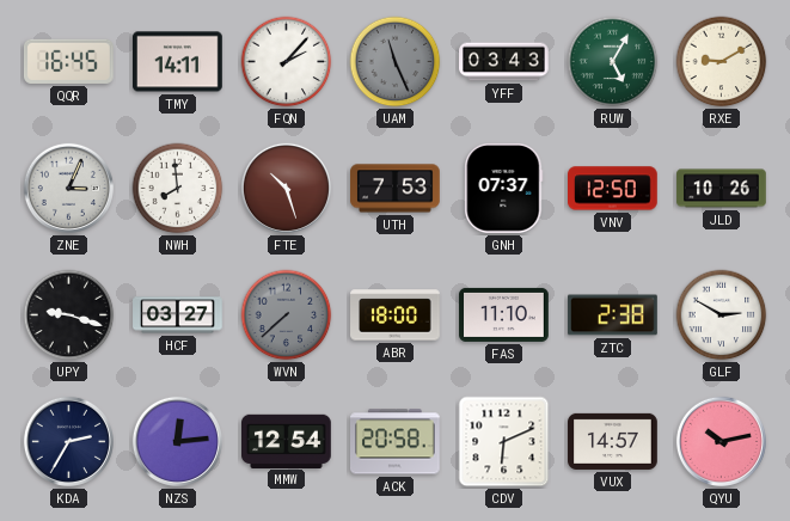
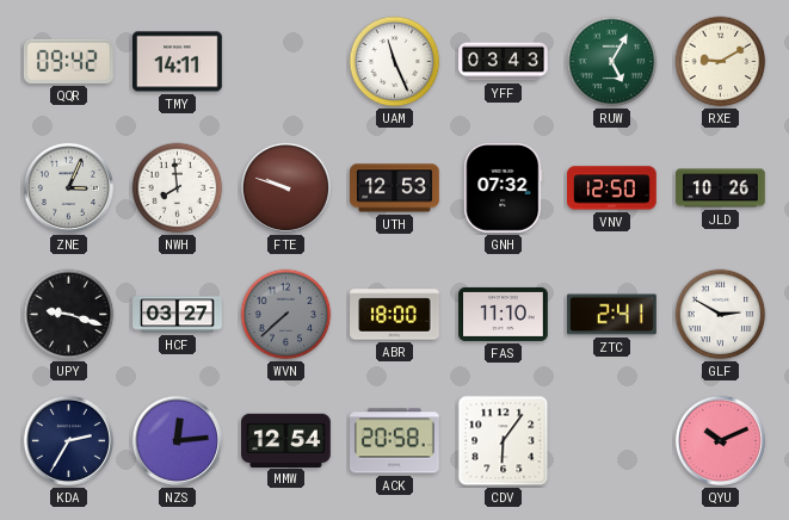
QQR: 16:45 -> 09:42 (68, 61)
FQN: 2:07 -> none (287, 62)
UAM dial: grey -> white (395, 62)
FTE: 10:27 -> 9:48 (285, 187)
UTH: 7:53 -> 12:53 (395, 188)
GNH: 07:37 -> 07:32 (504, 188)
ZTC: 2:38 -> 2:41 (612, 315)
CDV: 6:11 -> 6:06 (504, 441)
VUX: 14:57 -> none (613, 441)
QYU: 10:13 -> 10:11 (720, 440)
